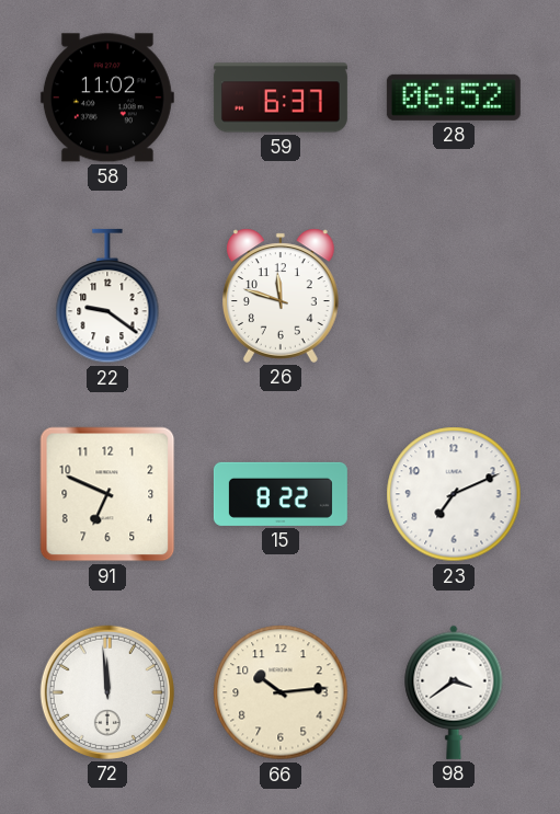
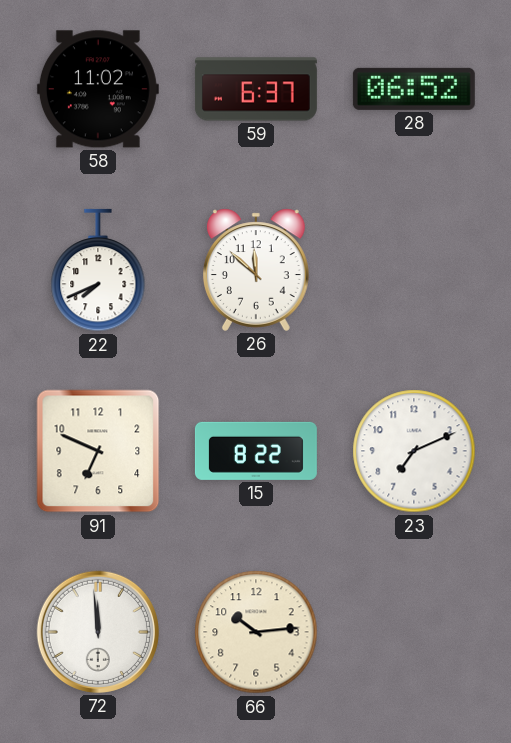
22: 9:21 -> 7:41 (98, 270)
26: 11:48 -> 11:52 (256, 270)
98: 3:39 -> none (454, 692)
